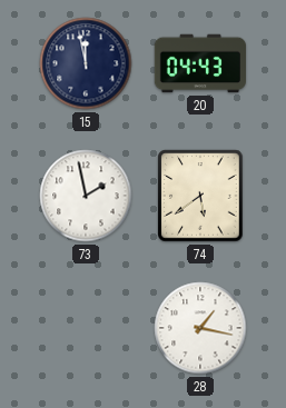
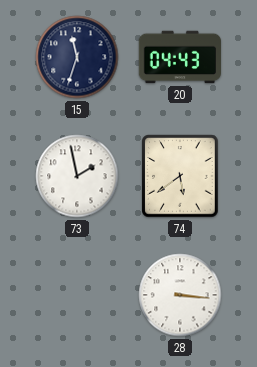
15: 11:58 -> 11:33 (77, 57)
28: 1:17 -> 3:16 (180, 295)
